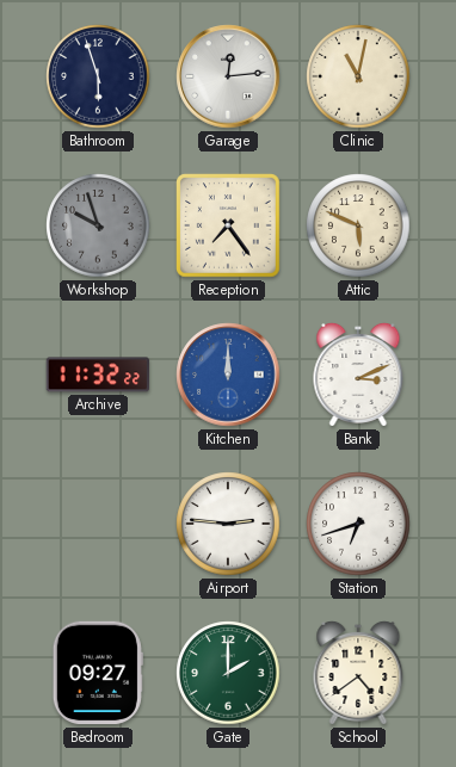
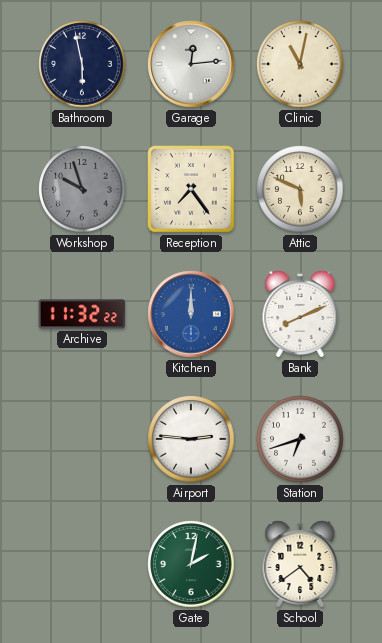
Bathroom: 5:57 -> 5:58 (82, 64)
Bank: 3:11 -> 8:11 (300, 314)
Bedroom: 09:27 -> none (98, 673)
Gate: 2:00 -> 2:02 (191, 564)
